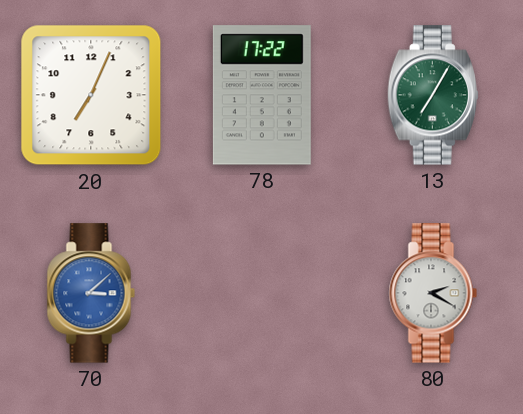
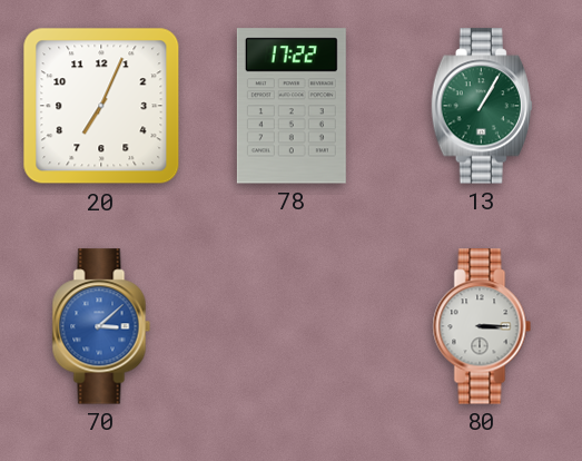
13: 7:05 -> 1:05 (482, 106)
80: 2:20 -> 3:15 (482, 326)
